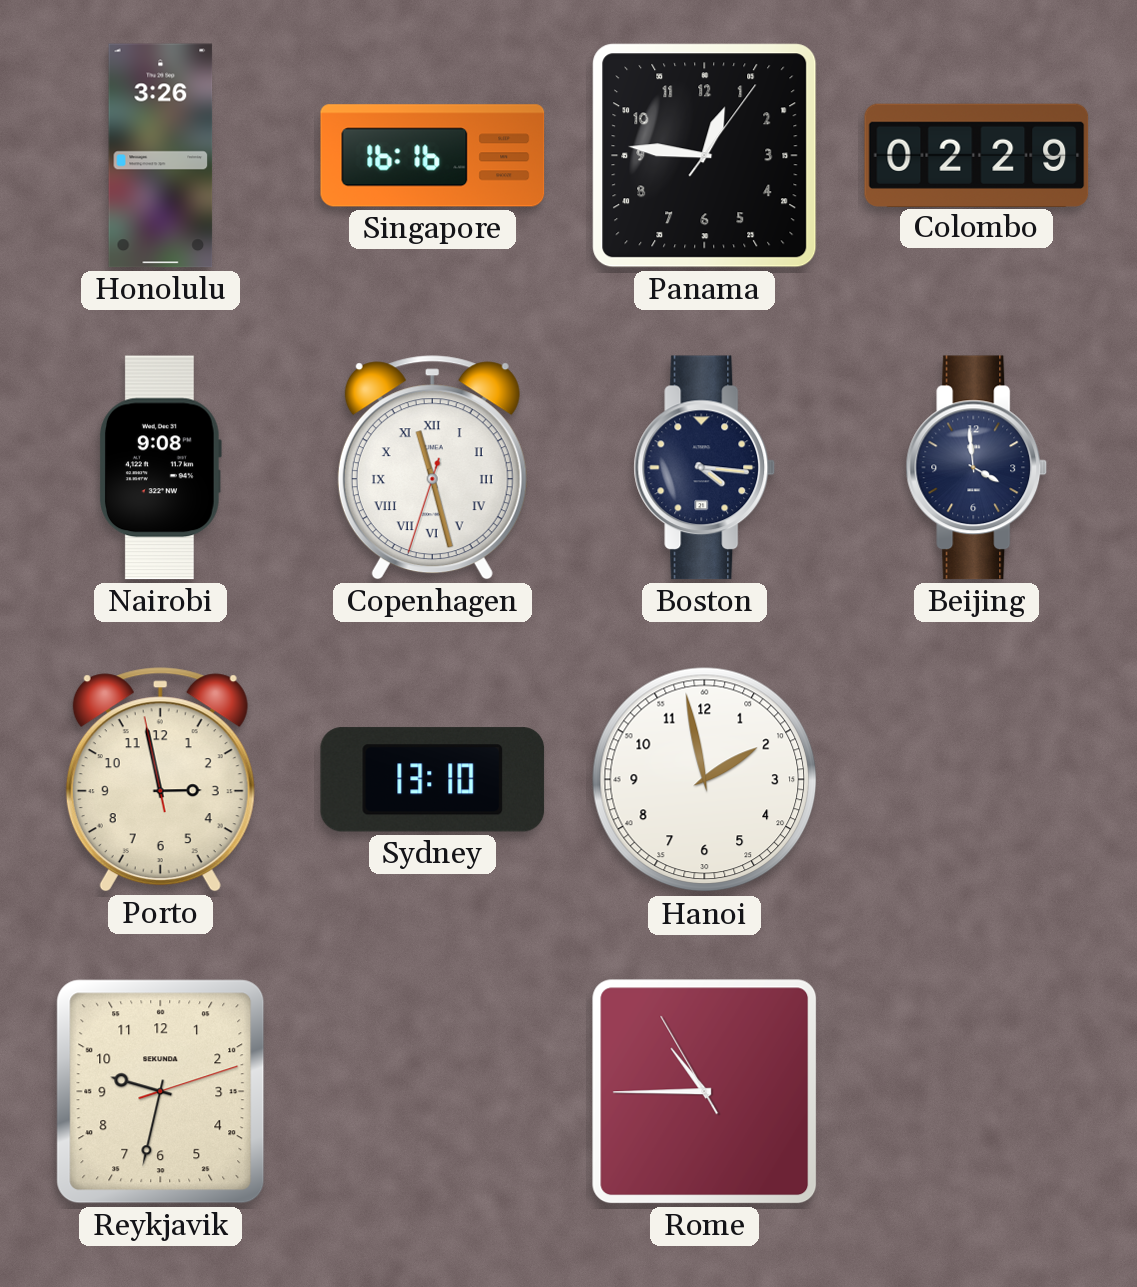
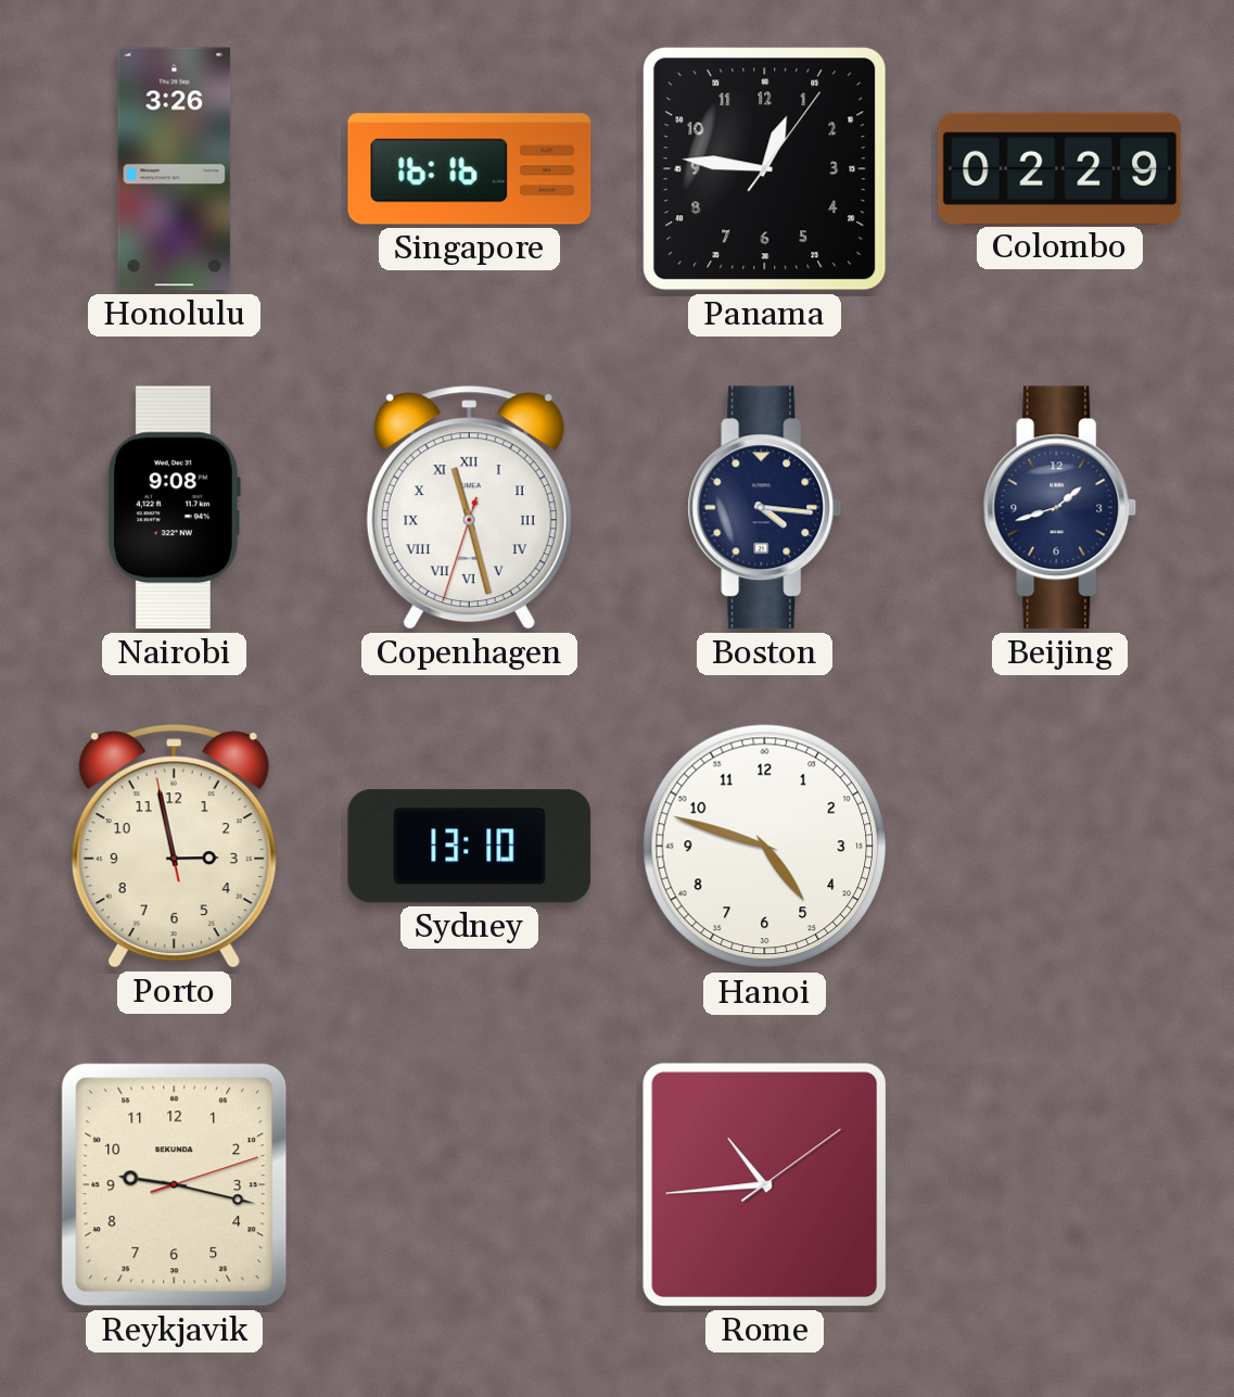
Beijing: 3:59 -> 1:42 (1060, 508)
Hanoi: 1:58 -> 4:48 (765, 847)
Reykjavik: 9:32 -> 9:17 (175, 1185)
Rome: 10:44:55 -> 10:44:09 (765, 1185)
